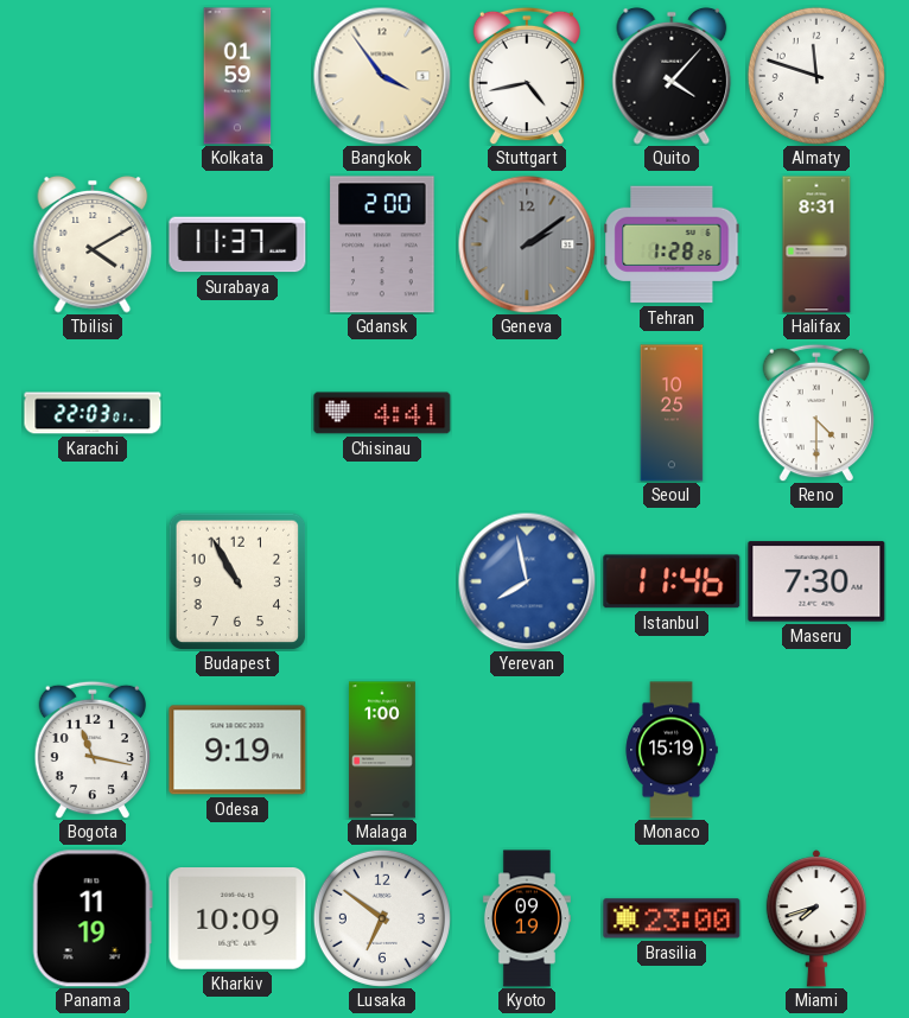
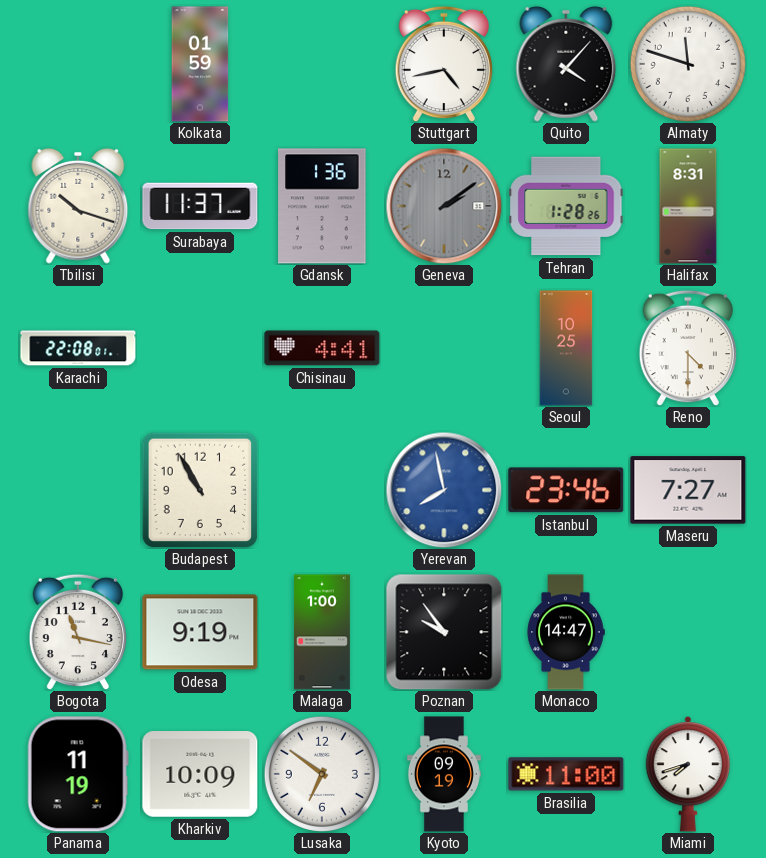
Bangkok: 3:54 -> none (382, 76)
Tbilisi: 4:10 -> 10:18 (78, 206)
Gdansk: 2:00 -> 1:36 (322, 206)
Karachi: 22:03 -> 22:08 (78, 348)
Istanbul: 11:46 -> 23:46 (566, 490)
Maseru: 7:30 -> 7:27 (688, 490)
Poznan: none -> 9:54 (444, 632)
Monaco: 15:19 -> 14:47 (566, 632)
Brasilia: 23:00 -> 11:00 (566, 774)
